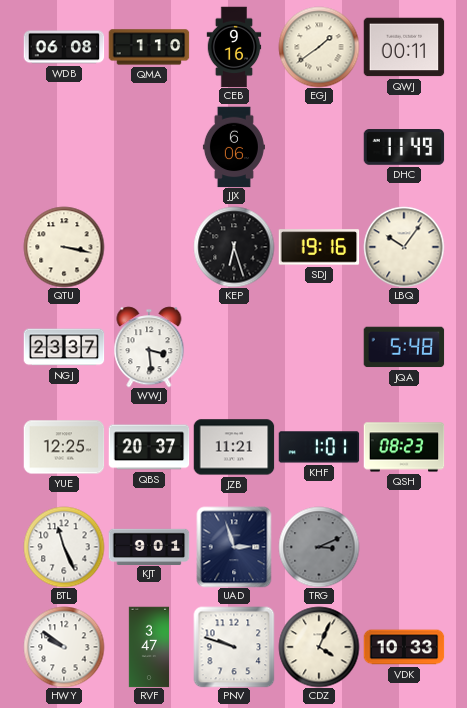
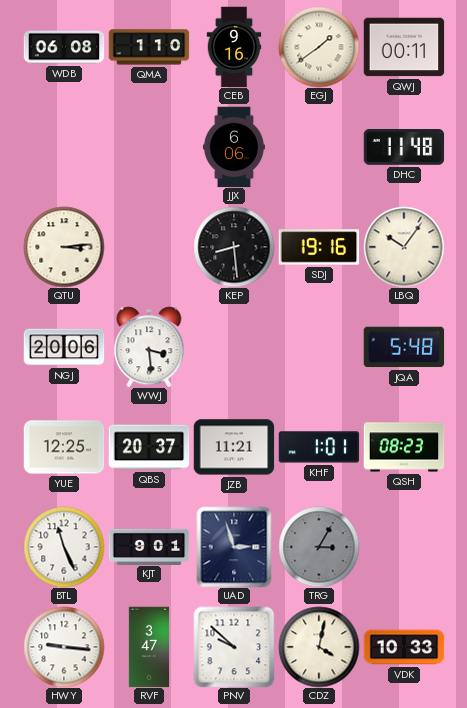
DHC: 11:49 -> 11:48 (404, 147)
QTU: 3:17 -> 3:14 (64, 247)
KEP: 6:27 -> 8:29 (234, 247)
NGJ: 23:37 -> 20:06 (64, 347)
TRG: 3:11 -> 3:05 (319, 547)
HWY: 9:51 -> 9:16 (64, 647)
PNV: 9:48 -> 9:52 (234, 647)
CDZ: 4:04 -> 4:02 (319, 647)
